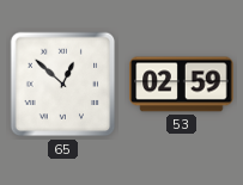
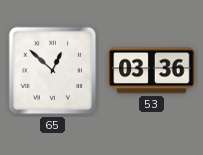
53: 02:59 -> 03:36 (152, 71)
